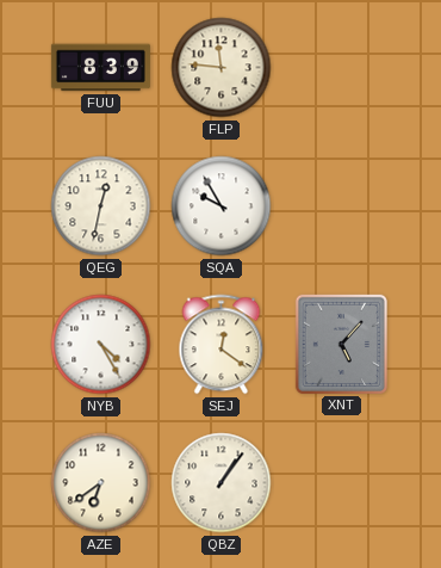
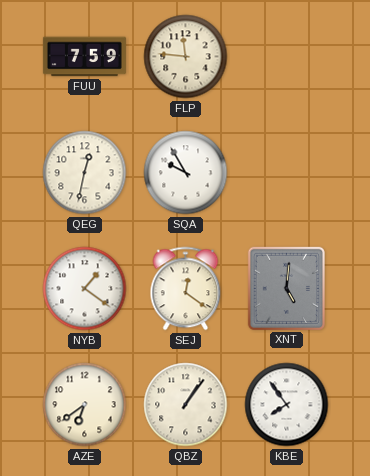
FUU: 8:39 -> 7:59 (84, 57)
NYB: 4:25 -> 1:21 (85, 289)
XNT: 5:07 -> 5:01 (286, 288)
KBE: none -> 7:54 (287, 405)
